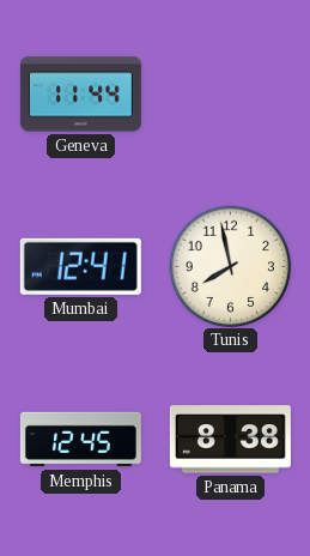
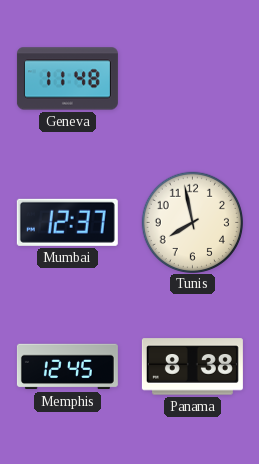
Geneva: 11:44 -> 11:48 (67, 79)
Mumbai: 12:41 -> 12:37 (67, 222)
